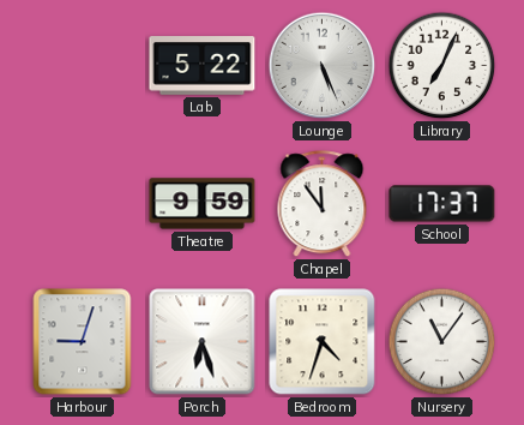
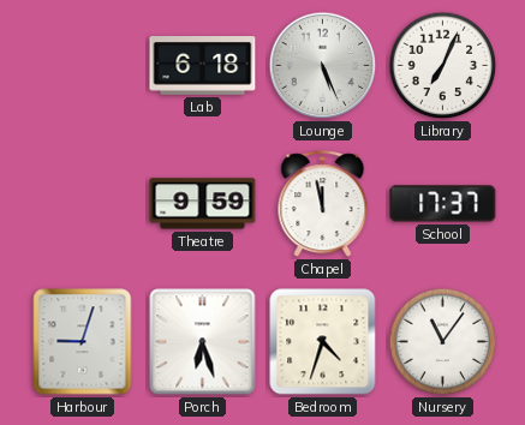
Lab: 5:22 -> 6:18 (203, 66)
Chapel: 11:54 -> 11:58 (323, 204)
